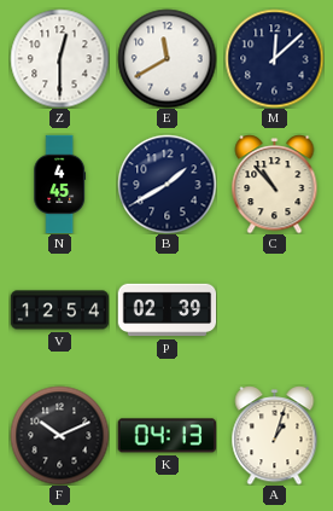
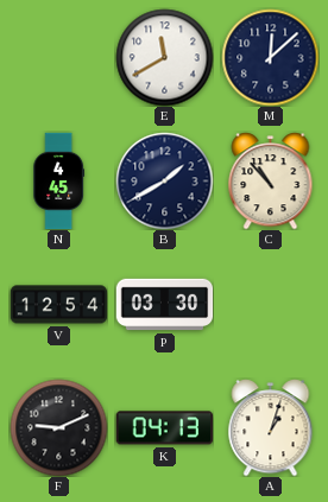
Z: 12:30 -> none (59, 58)
P: 02:39 -> 03:30 (164, 305)
F: 10:11 -> 9:11 (58, 427)
